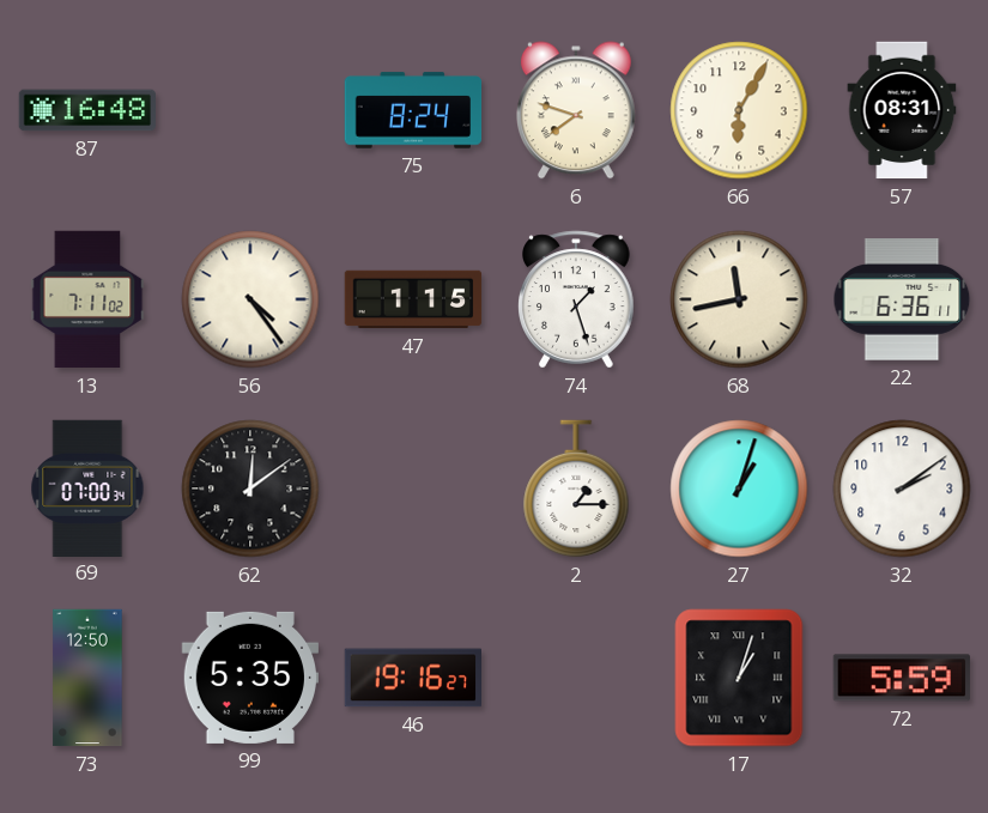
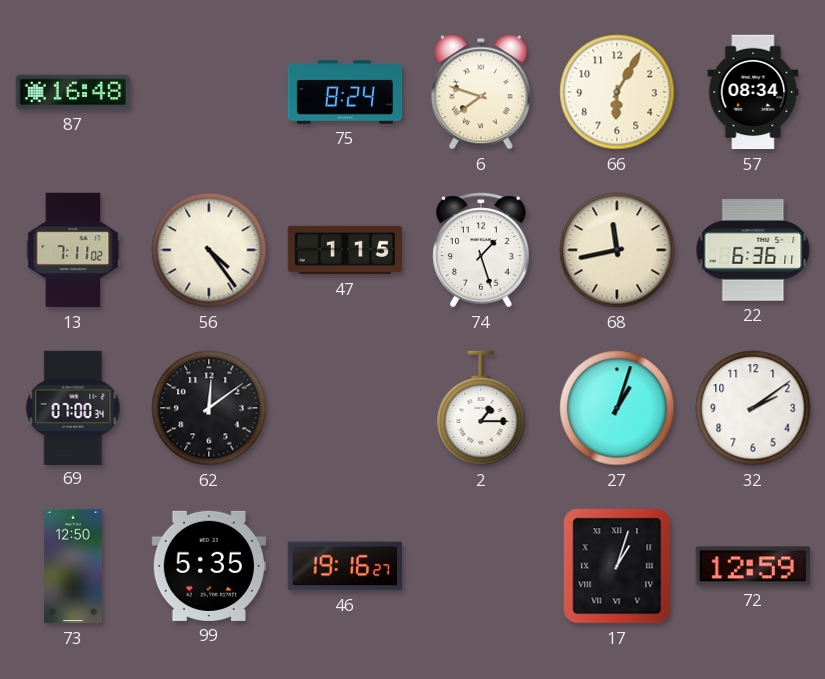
57: 08:31 -> 08:34 (753, 92)
72: 5:59 -> 12:59 (753, 566)
